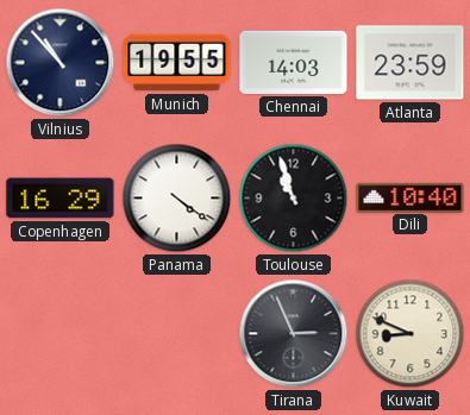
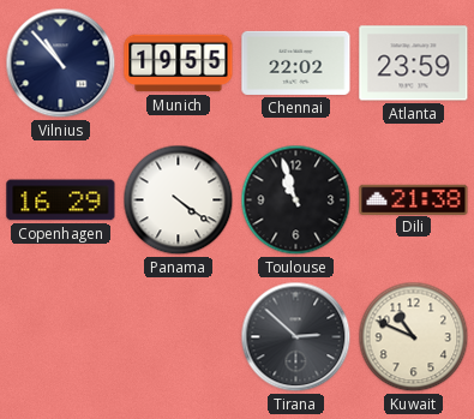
Chennai: 14:03 -> 22:02 (296, 62)
Dili: 10:40 -> 21:38 (414, 199)
Tirana: 2:56 -> 2:52 (296, 337)
Kuwait: 8:49 -> 10:49 (414, 337)
